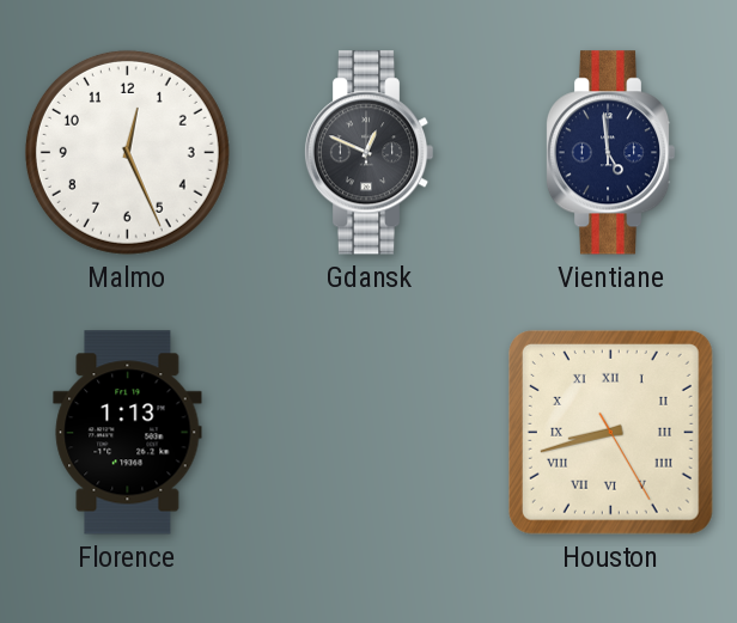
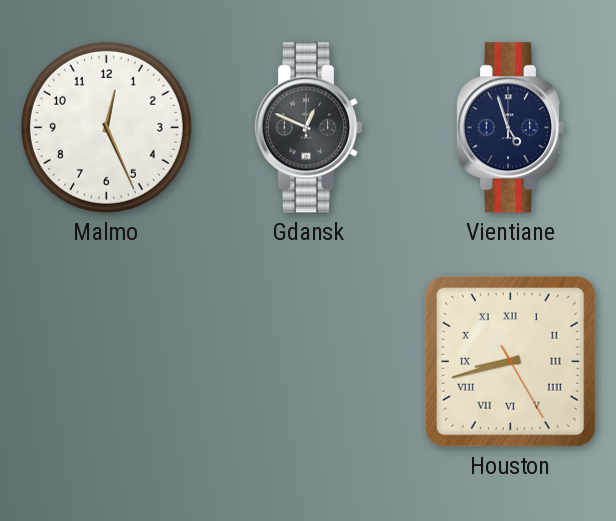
Vientiane: 4:59 -> 4:57 (510, 128)
Florence: 1:13 -> none (128, 433)
